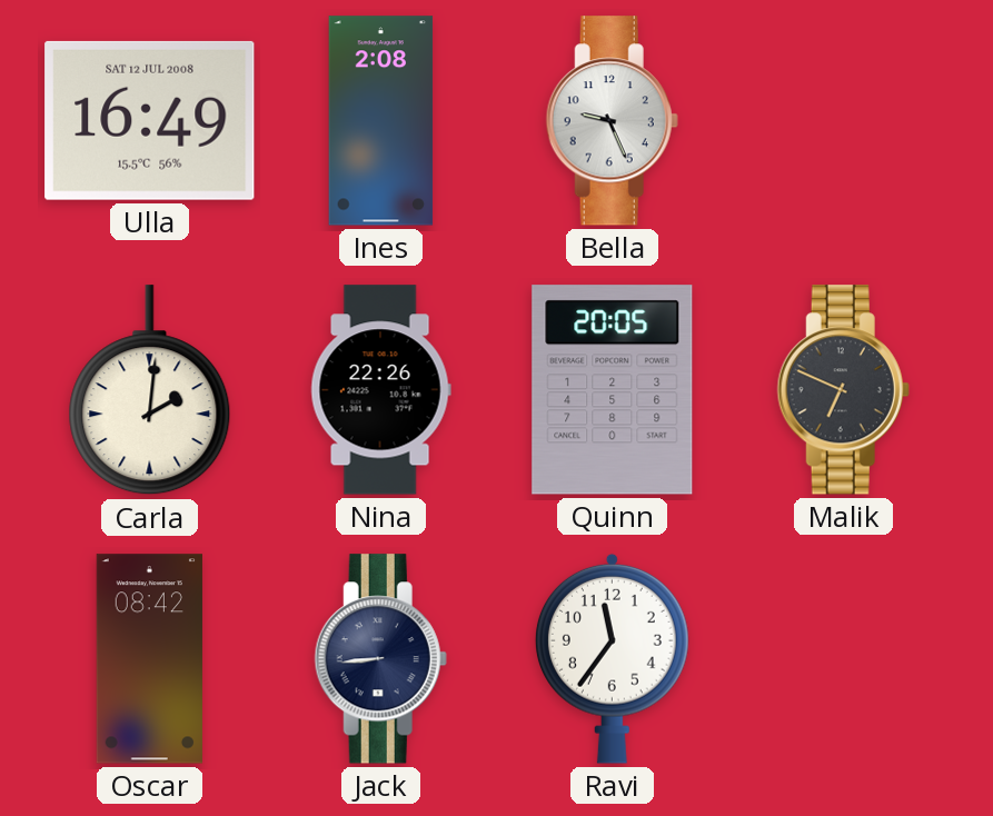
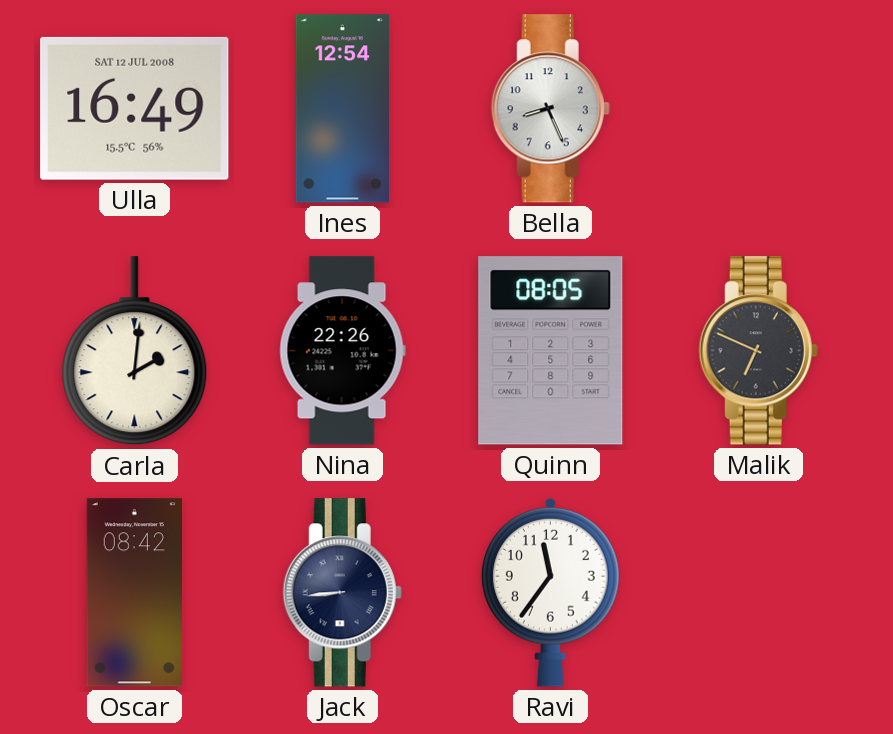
Ines: 2:08 -> 12:54 (343, 109)
Bella: 9:26 -> 8:26 (550, 109)
Quinn: 20:05 -> 08:05 (551, 351)
